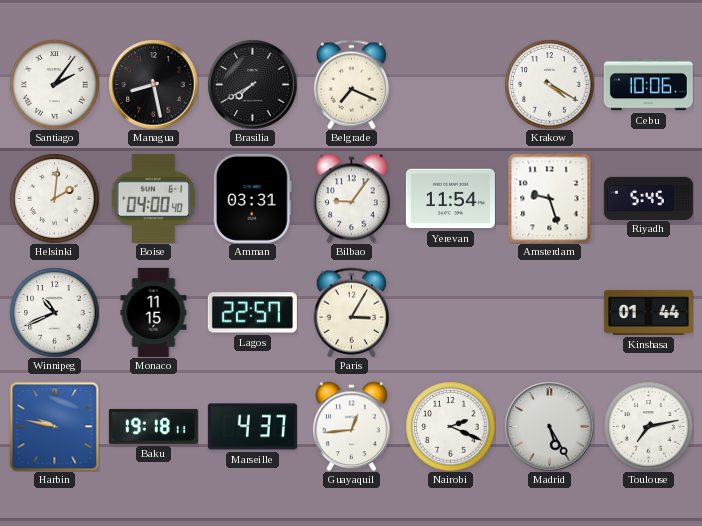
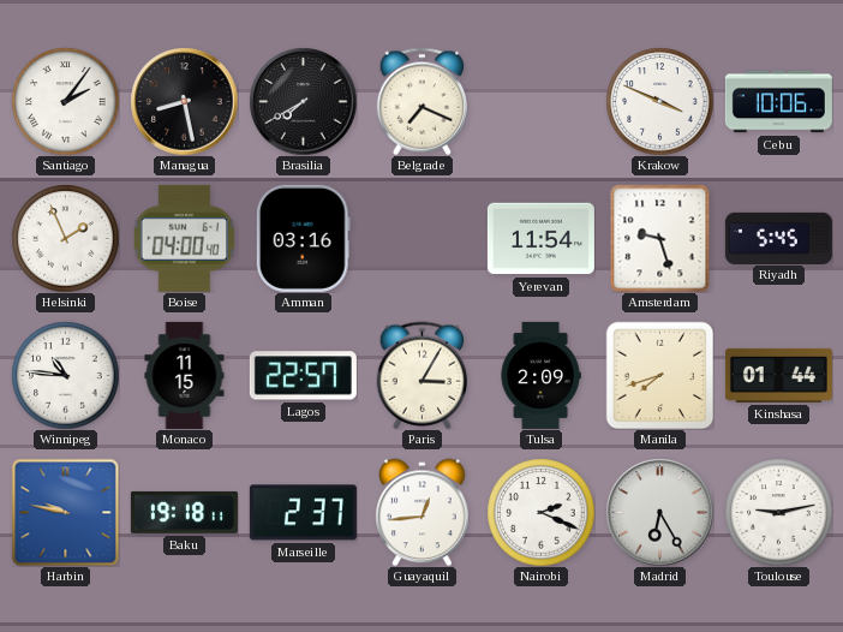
Krakow: 4:20 -> 3:49 (659, 101)
Helsinki: 2:01 -> 1:56 (65, 238)
Amman: 03:31 -> 03:16 (303, 238)
Bilbao: 9:06 -> none (352, 198)
Winnipeg: 10:41 -> 10:46 (65, 375)
Tulsa: none -> 2:09 (540, 375)
Manila: none -> 7:42 (659, 375)
Marseille: 4:37 -> 2:37 (303, 513)
Madrid: 5:25 -> 6:25 (659, 512)
Toulouse: 7:13 -> 9:13 (778, 512)
